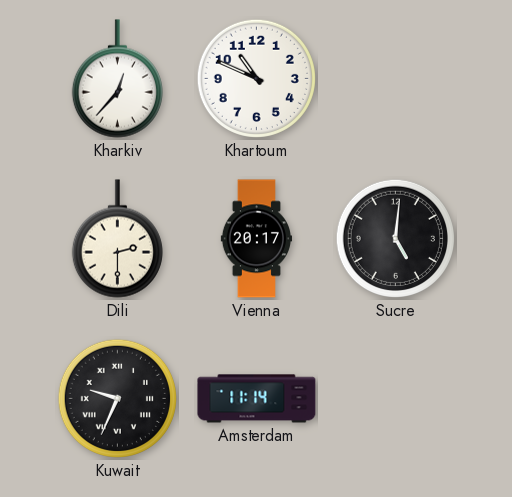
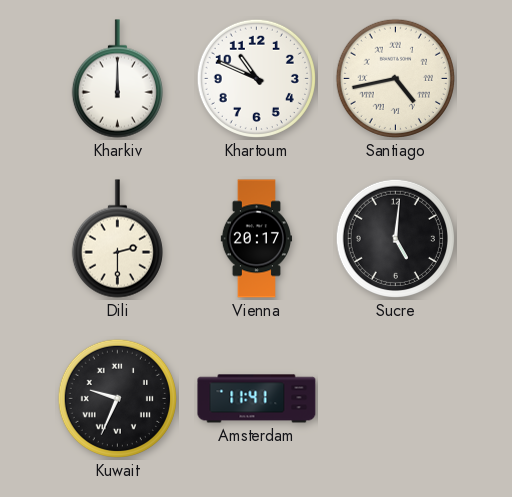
Kharkiv: 12:37 -> 12:00 (117, 79)
Santiago: none -> 4:43 (395, 78)
Amsterdam: 11:14 -> 11:41 (257, 399)
